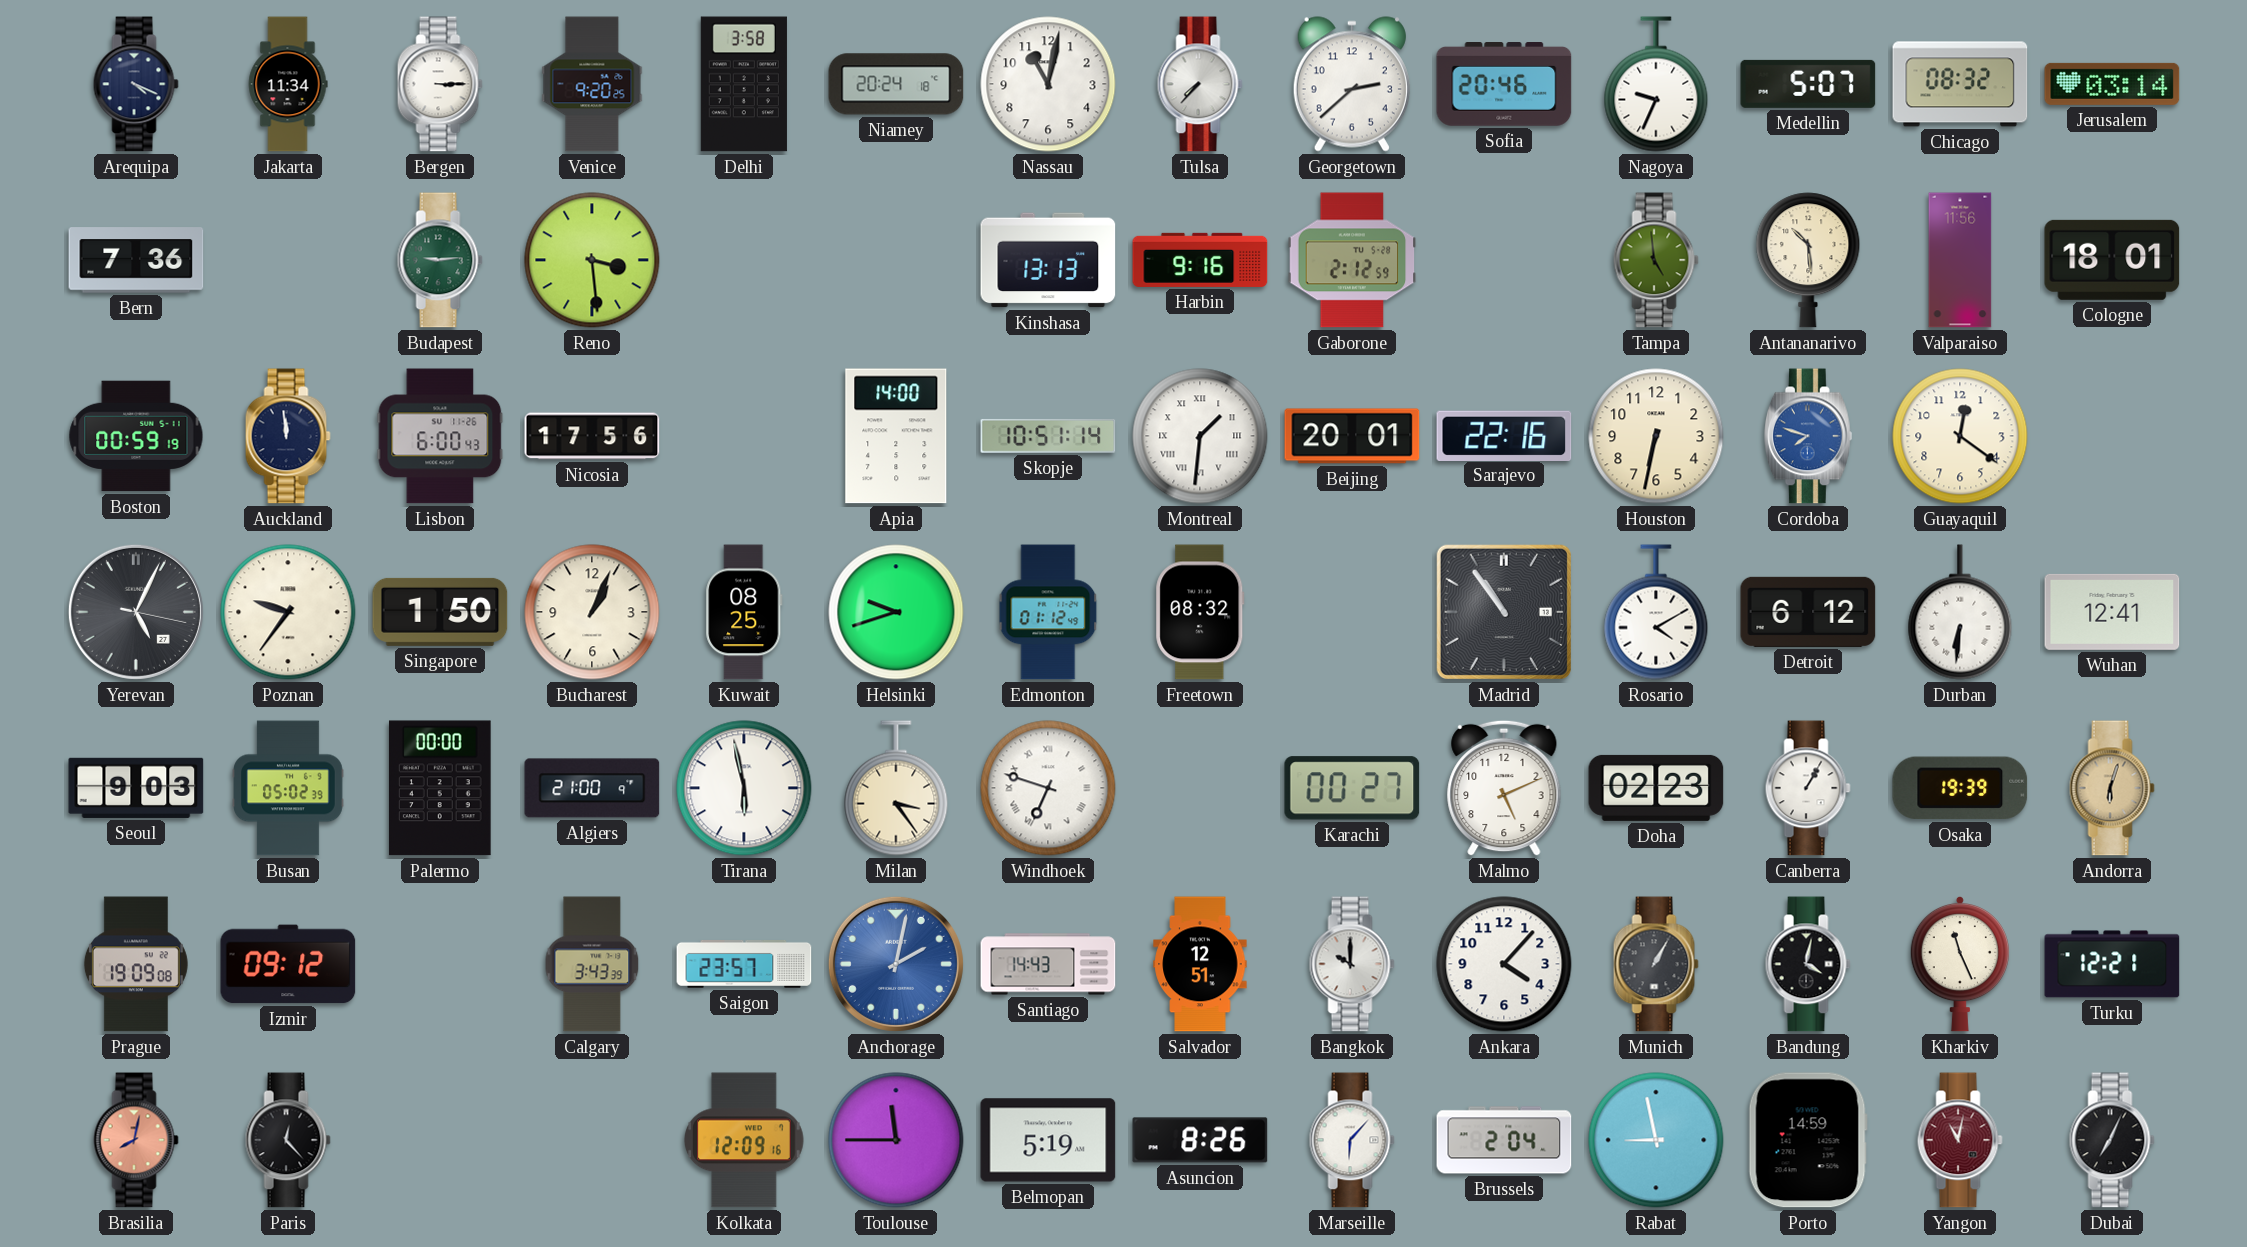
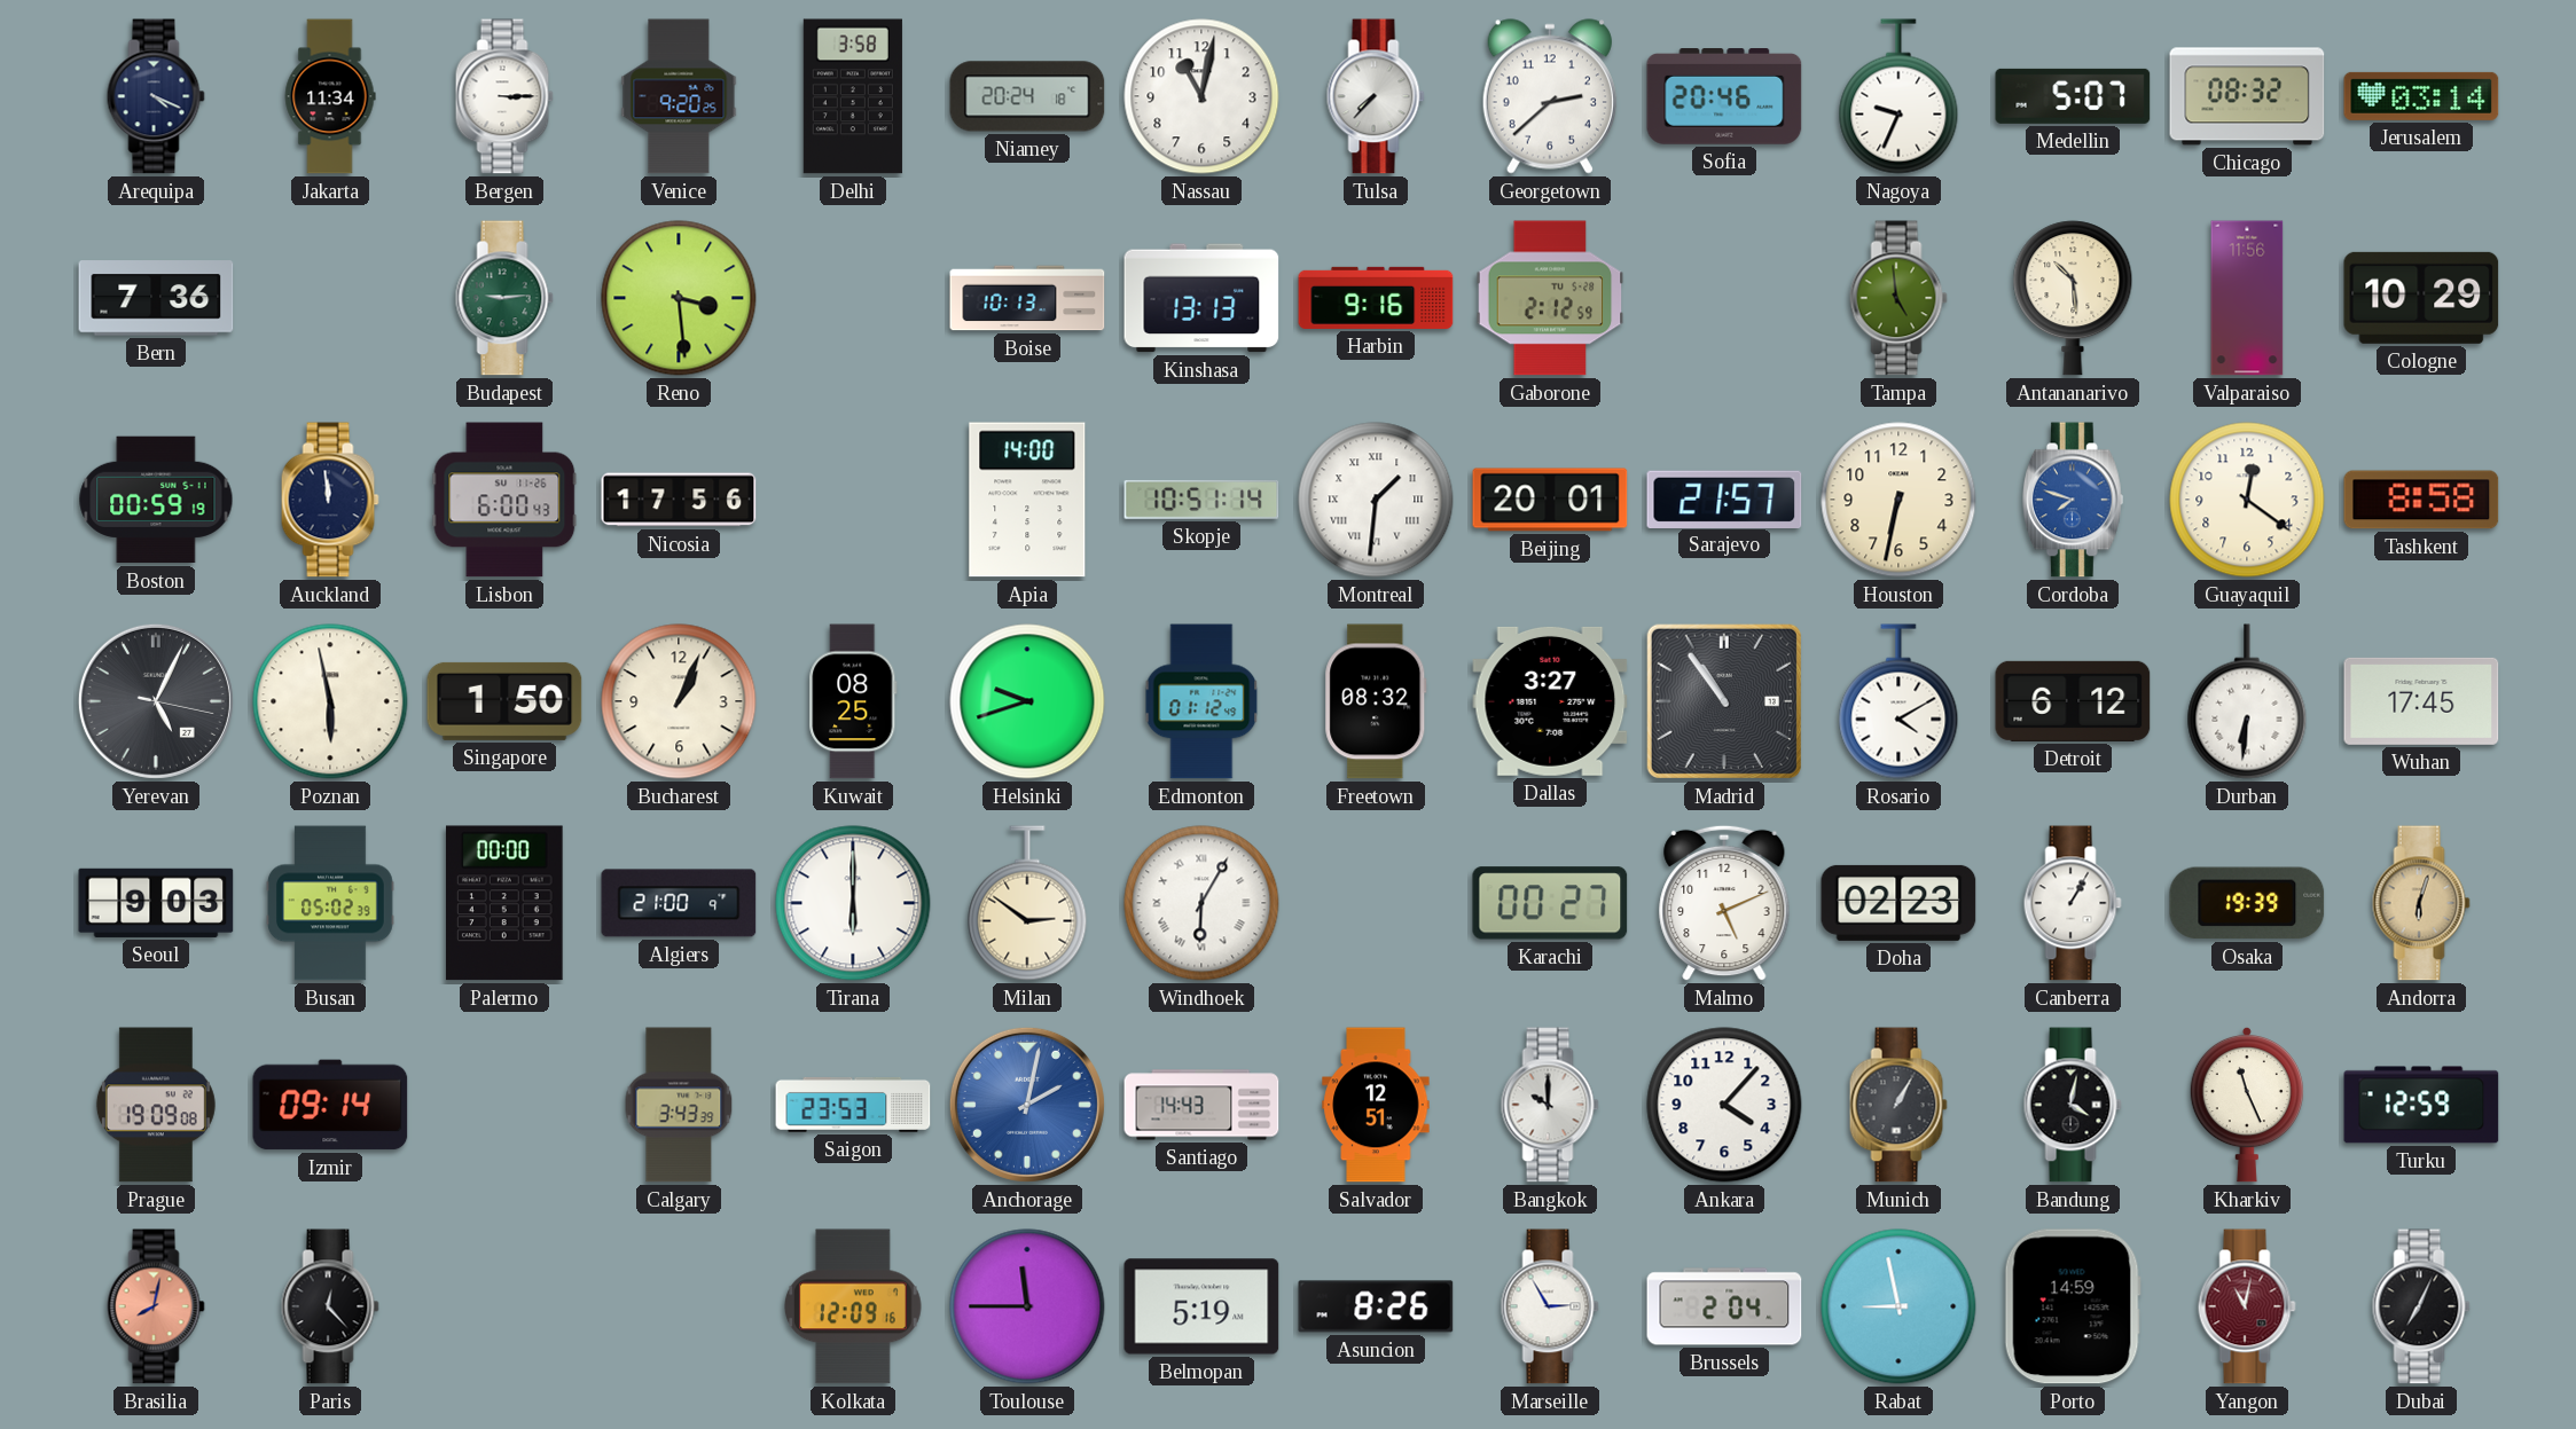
Boise: none -> 10:13 (1027, 298)
Cologne: 18:01 -> 10:29 (2421, 298)
Sarajevo: 22:16 -> 21:57 (1724, 498)
Tashkent: none -> 8:58 (2421, 500)
Poznan: 9:36 -> 5:58 (330, 701)
Dallas: none -> 3:27 (1550, 701)
Wuhan: 12:41 -> 17:45 (2421, 701)
Tirana: 5:58 -> 6:00 (853, 903)
Milan: 3:24 -> 2:51 (1027, 903)
Windhoek: 6:48 -> 6:05 (1201, 903)
Izmir: 09:12 -> 09:14 (330, 1105)
Saigon: 23:57 -> 23:53 (853, 1105)
Turku: 12:21 -> 12:59 (2421, 1105)
Marseille: 6:07 -> 2:55 (1550, 1306)
